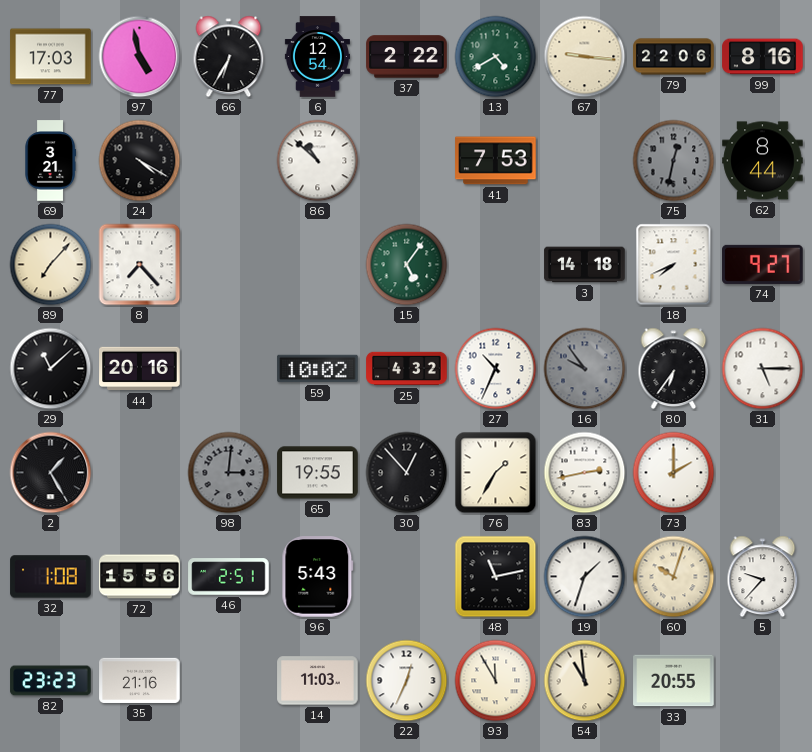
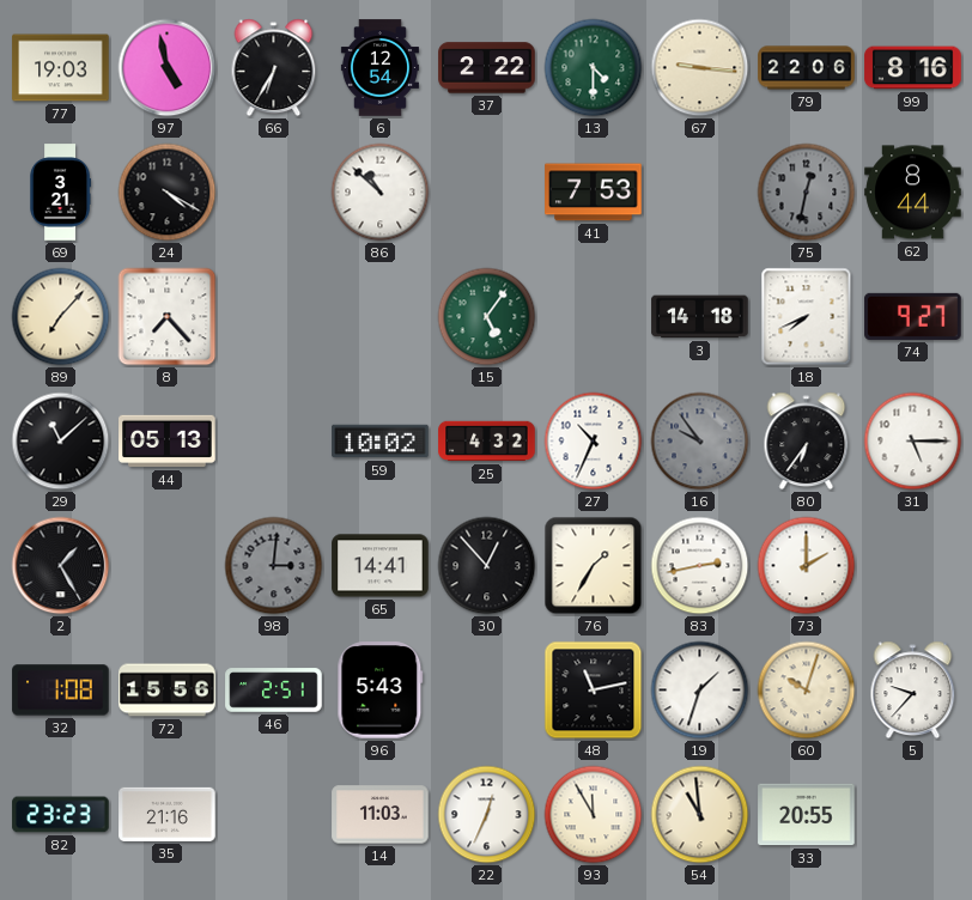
77: 17:03 -> 19:03 (61, 68)
13: 4:40 -> 4:30 (594, 68)
44: 20:16 -> 05:13 (168, 442)
65: 19:55 -> 14:41 (381, 566)
